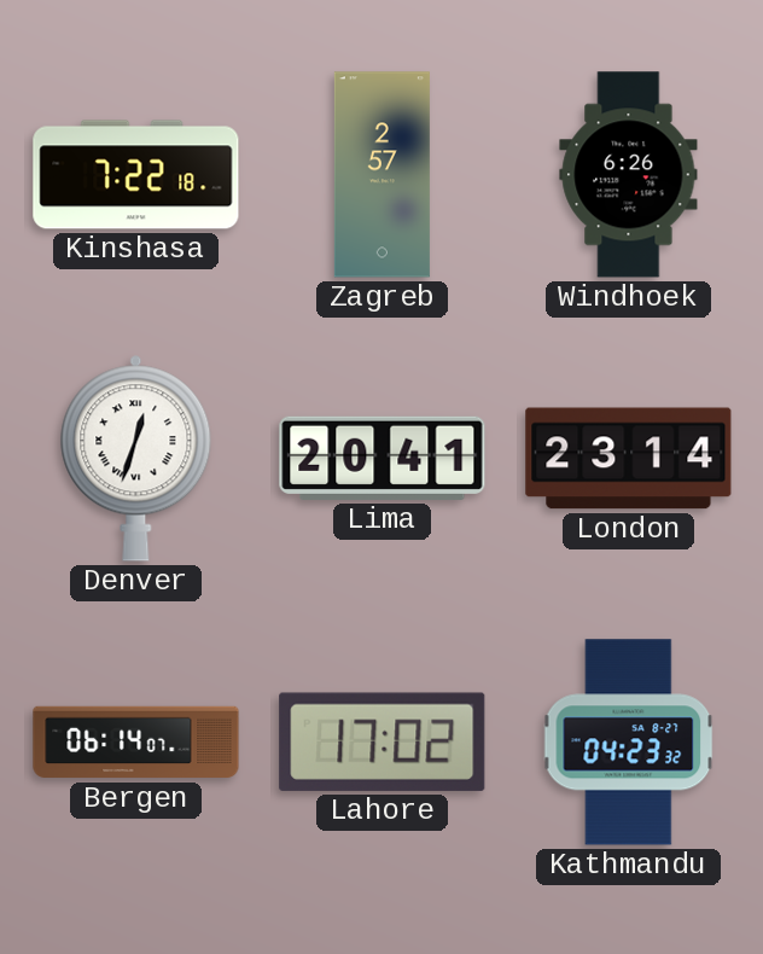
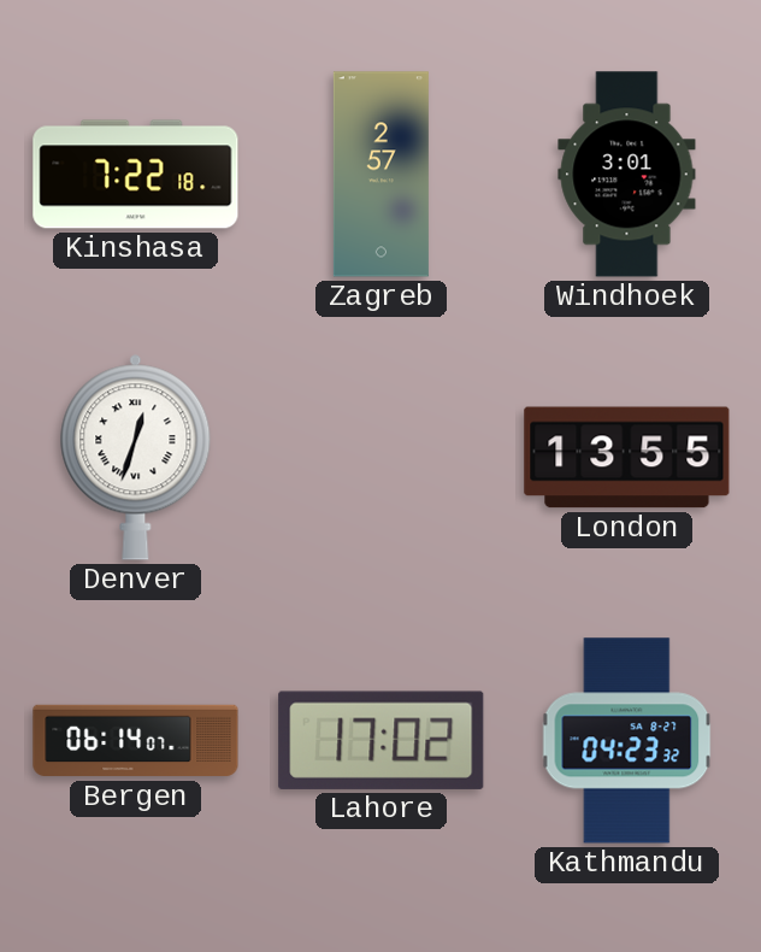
Windhoek: 6:26 -> 3:01 (627, 175)
Lima: 20:41 -> none (383, 458)
London: 23:14 -> 13:55 (627, 458)
